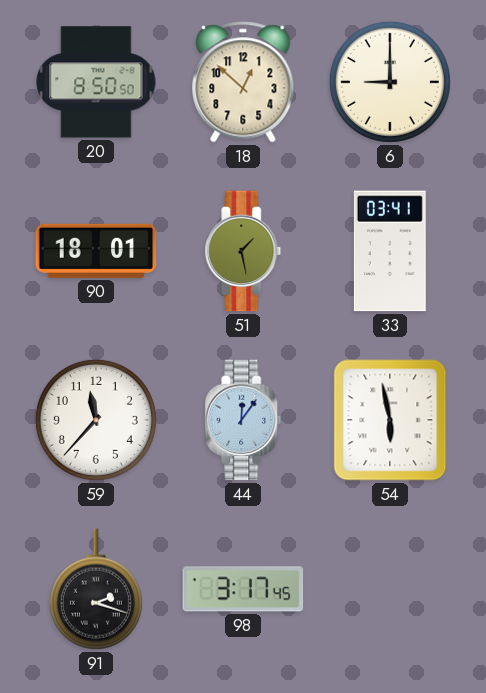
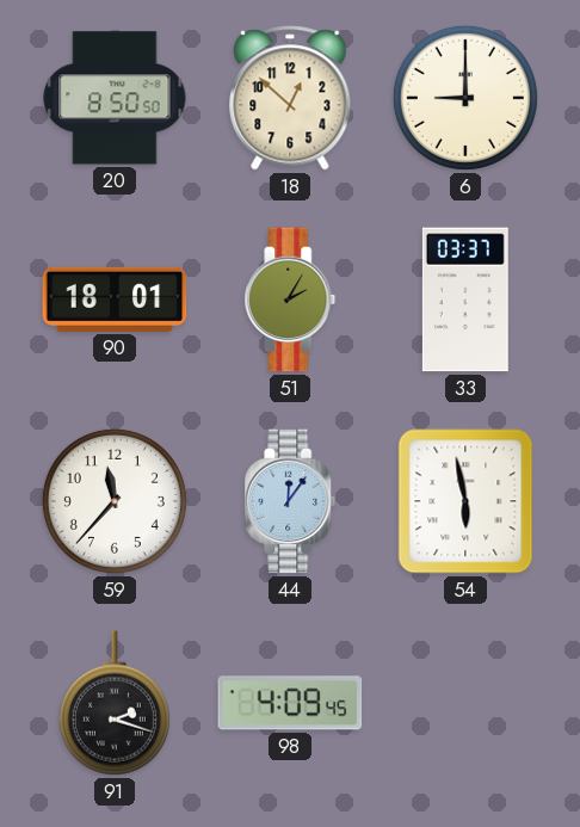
51: 1:28 -> 2:05 (290, 300)
33: 03:41 -> 03:37 (465, 300)
98: 3:17 -> 4:09 (290, 703)
